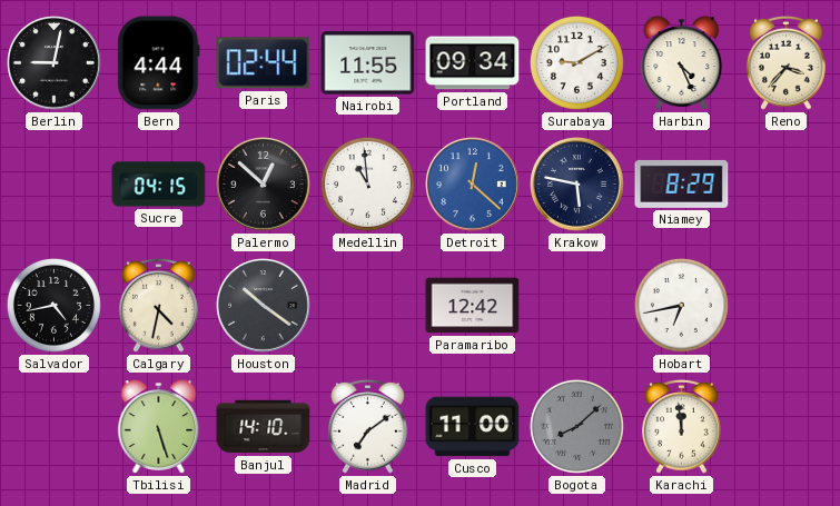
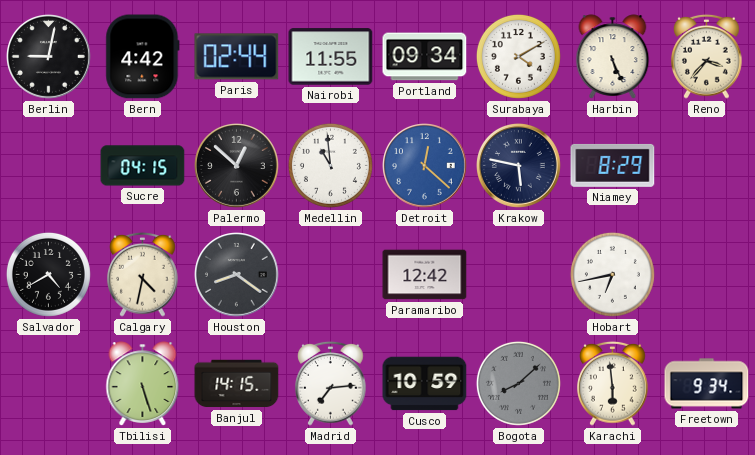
Bern: 4:44 -> 4:42 (143, 57)
Surabaya: 9:10 -> 4:10 (518, 56)
Harbin: 4:26 -> 5:26 (613, 57)
Salvador: 4:43 -> 4:40 (48, 274)
Houston: 10:21 -> 8:21 (237, 275)
Banjul: 14:10 -> 14:15 (237, 384)
Madrid: 7:09 -> 7:14 (331, 383)
Cusco: 11:00 -> 10:59 (425, 384)
Karachi: 11:59 -> 5:59 (613, 383)
Freetown: none -> 9:34 (707, 384)
